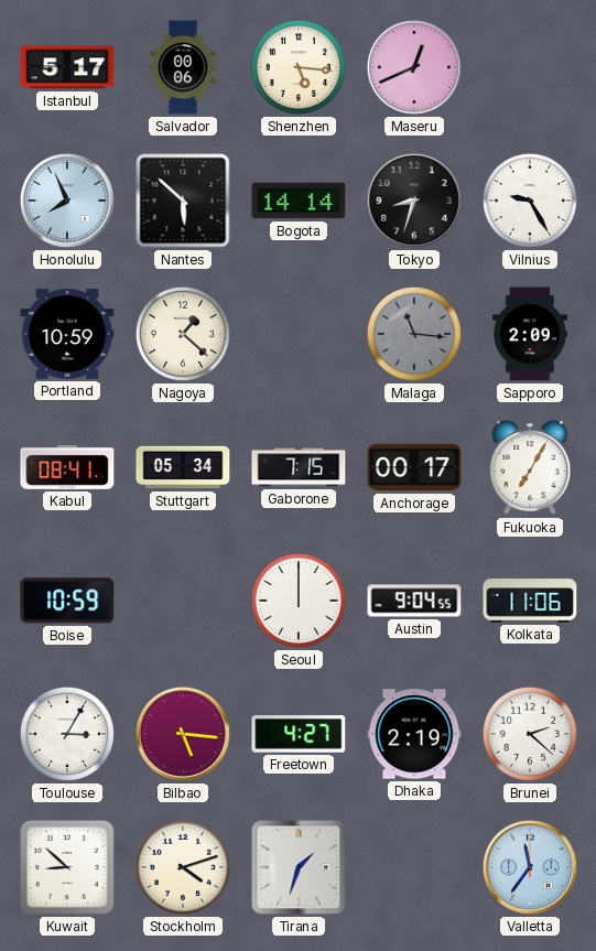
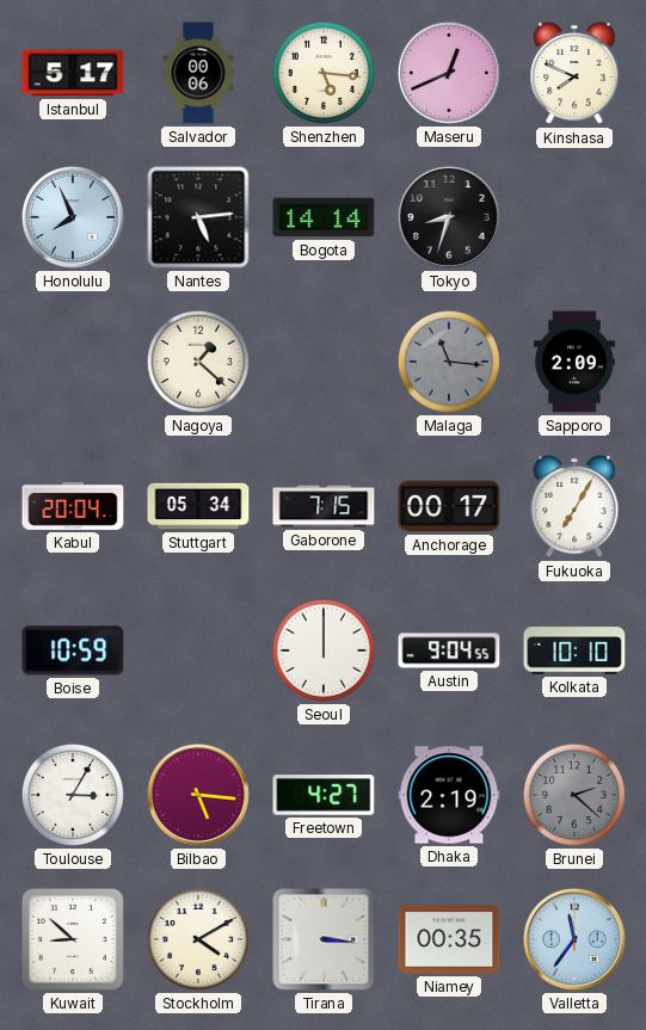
Kinshasa: none -> 7:49 (574, 74)
Nantes: 5:52 -> 5:14 (198, 217)
Vilnius: 9:25 -> none (530, 201)
Portland: 10:59 -> none (67, 334)
Kabul: 08:41 -> 20:04 (73, 507)
Kolkata: 11:06 -> 10:10 (574, 650)
Brunei dial: white -> grey (574, 795)
Stockholm: 4:12 -> 4:10 (198, 939)
Tirana: 1:33 -> 3:16 (324, 939)
Niamey: none -> 00:35 (449, 939)
